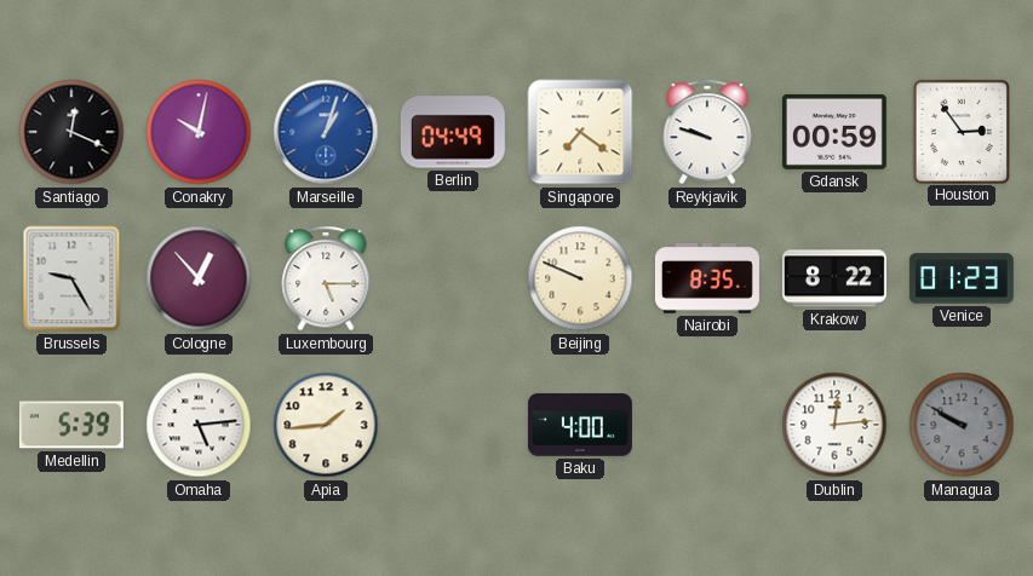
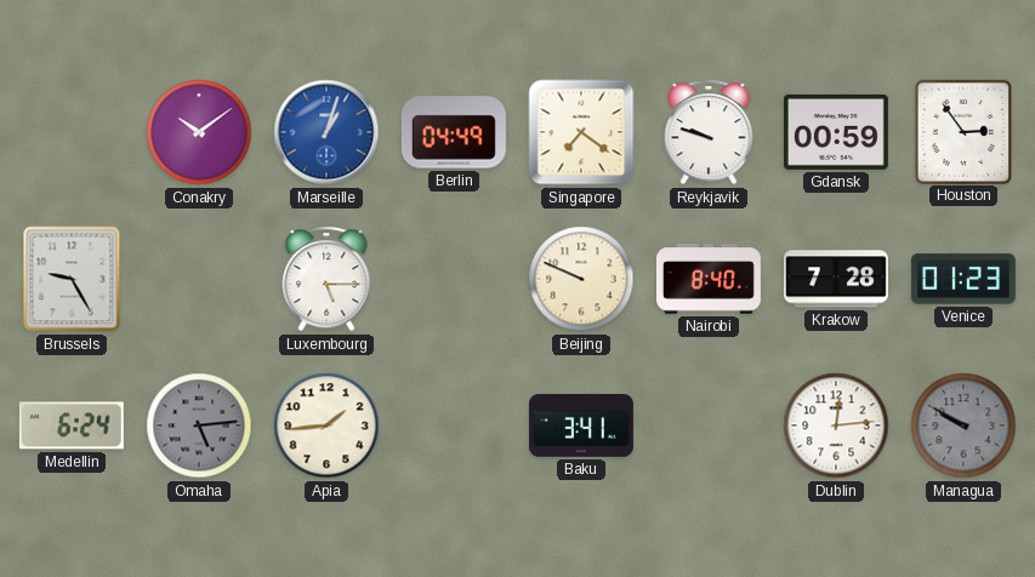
Santiago: 12:19 -> none (71, 132)
Conakry: 10:02 -> 10:09 (199, 132)
Cologne: 12:53 -> none (199, 278)
Nairobi: 8:35 -> 8:40 (709, 279)
Krakow: 8:22 -> 7:28 (836, 279)
Medellin: 5:39 -> 6:24 (72, 425)
Omaha dial: white -> grey (199, 425)
Baku: 4:00 -> 3:41 (581, 425)
